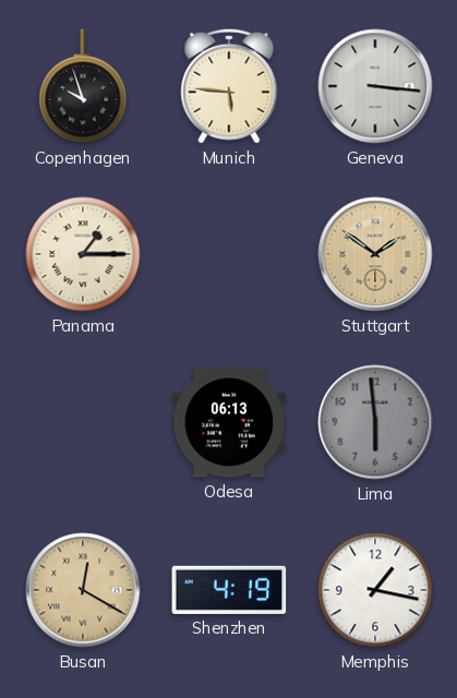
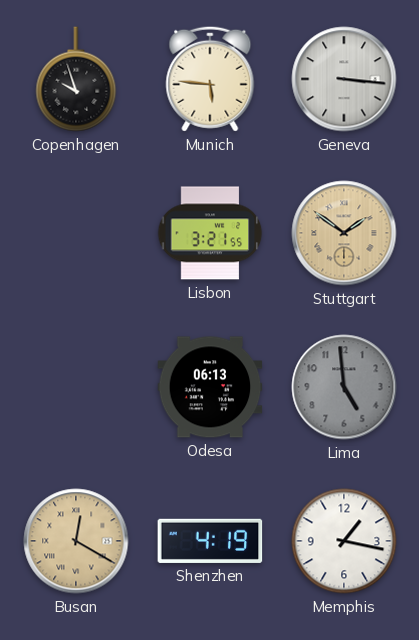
Panama: 1:15 -> none (83, 254)
Lisbon: none -> 3:21 (210, 233)
Lima: 5:59 -> 4:59 (344, 387)
